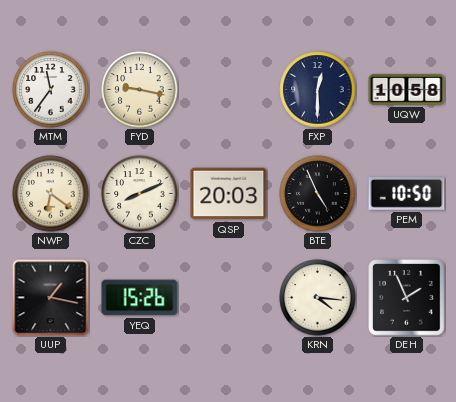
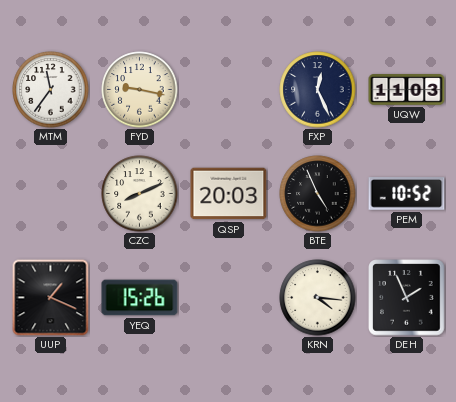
FXP: 12:30 -> 12:26 (318, 90)
UQW: 10:58 -> 11:03 (407, 90)
NWP: 6:21 -> none (51, 194)
PEM: 10:50 -> 10:52 (407, 194)
UUP: 1:17 -> 1:19 (51, 298)
